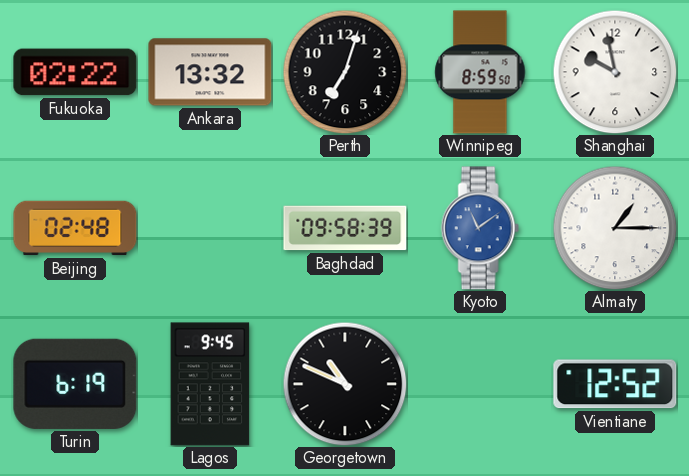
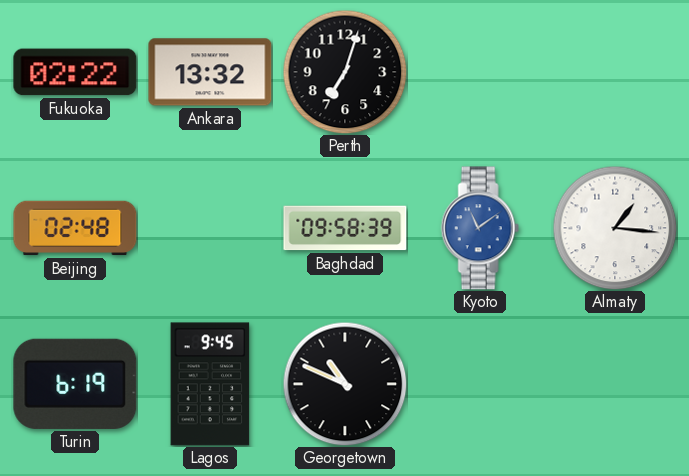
Winnipeg: 8:59 -> none (480, 72)
Shanghai: 9:58 -> none (615, 72)
Almaty: 1:15 -> 1:16 (615, 228)
Vientiane: 12:52 -> none (615, 384)
